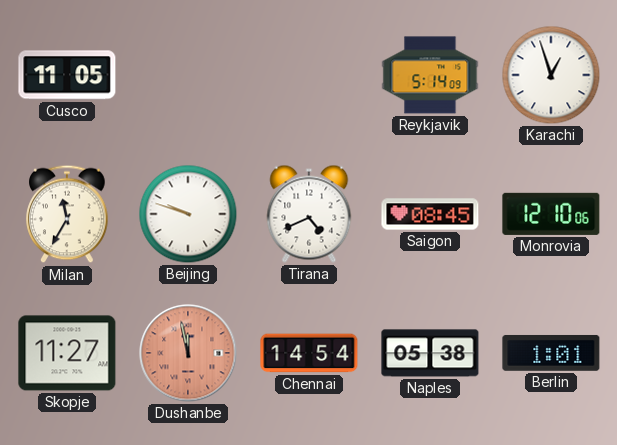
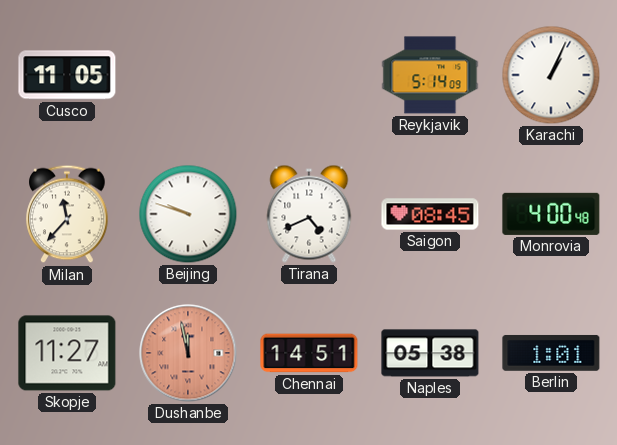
Karachi: 12:57 -> 1:04 (551, 75)
Milan: 11:35 -> 11:37 (67, 214)
Monrovia: 12:10 -> 4:00 (551, 214)
Chennai: 14:54 -> 14:51 (309, 353)
